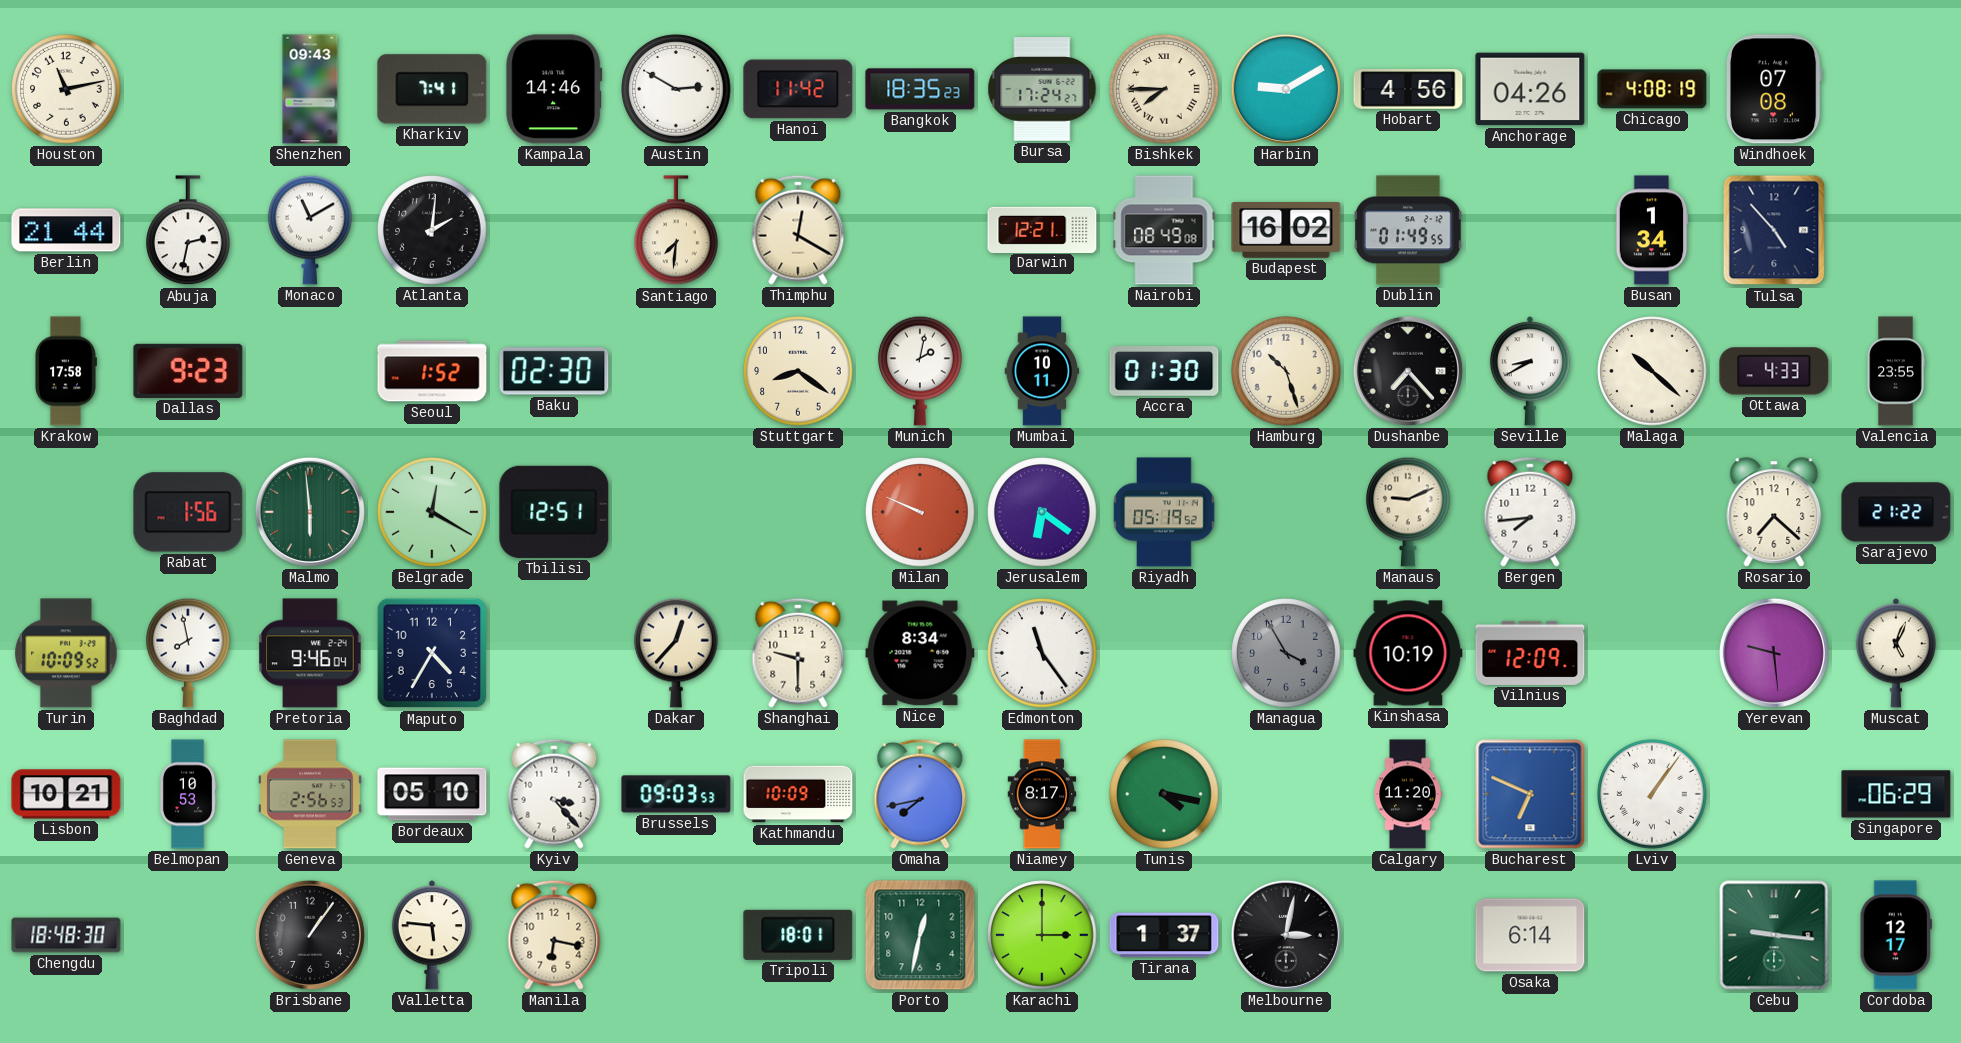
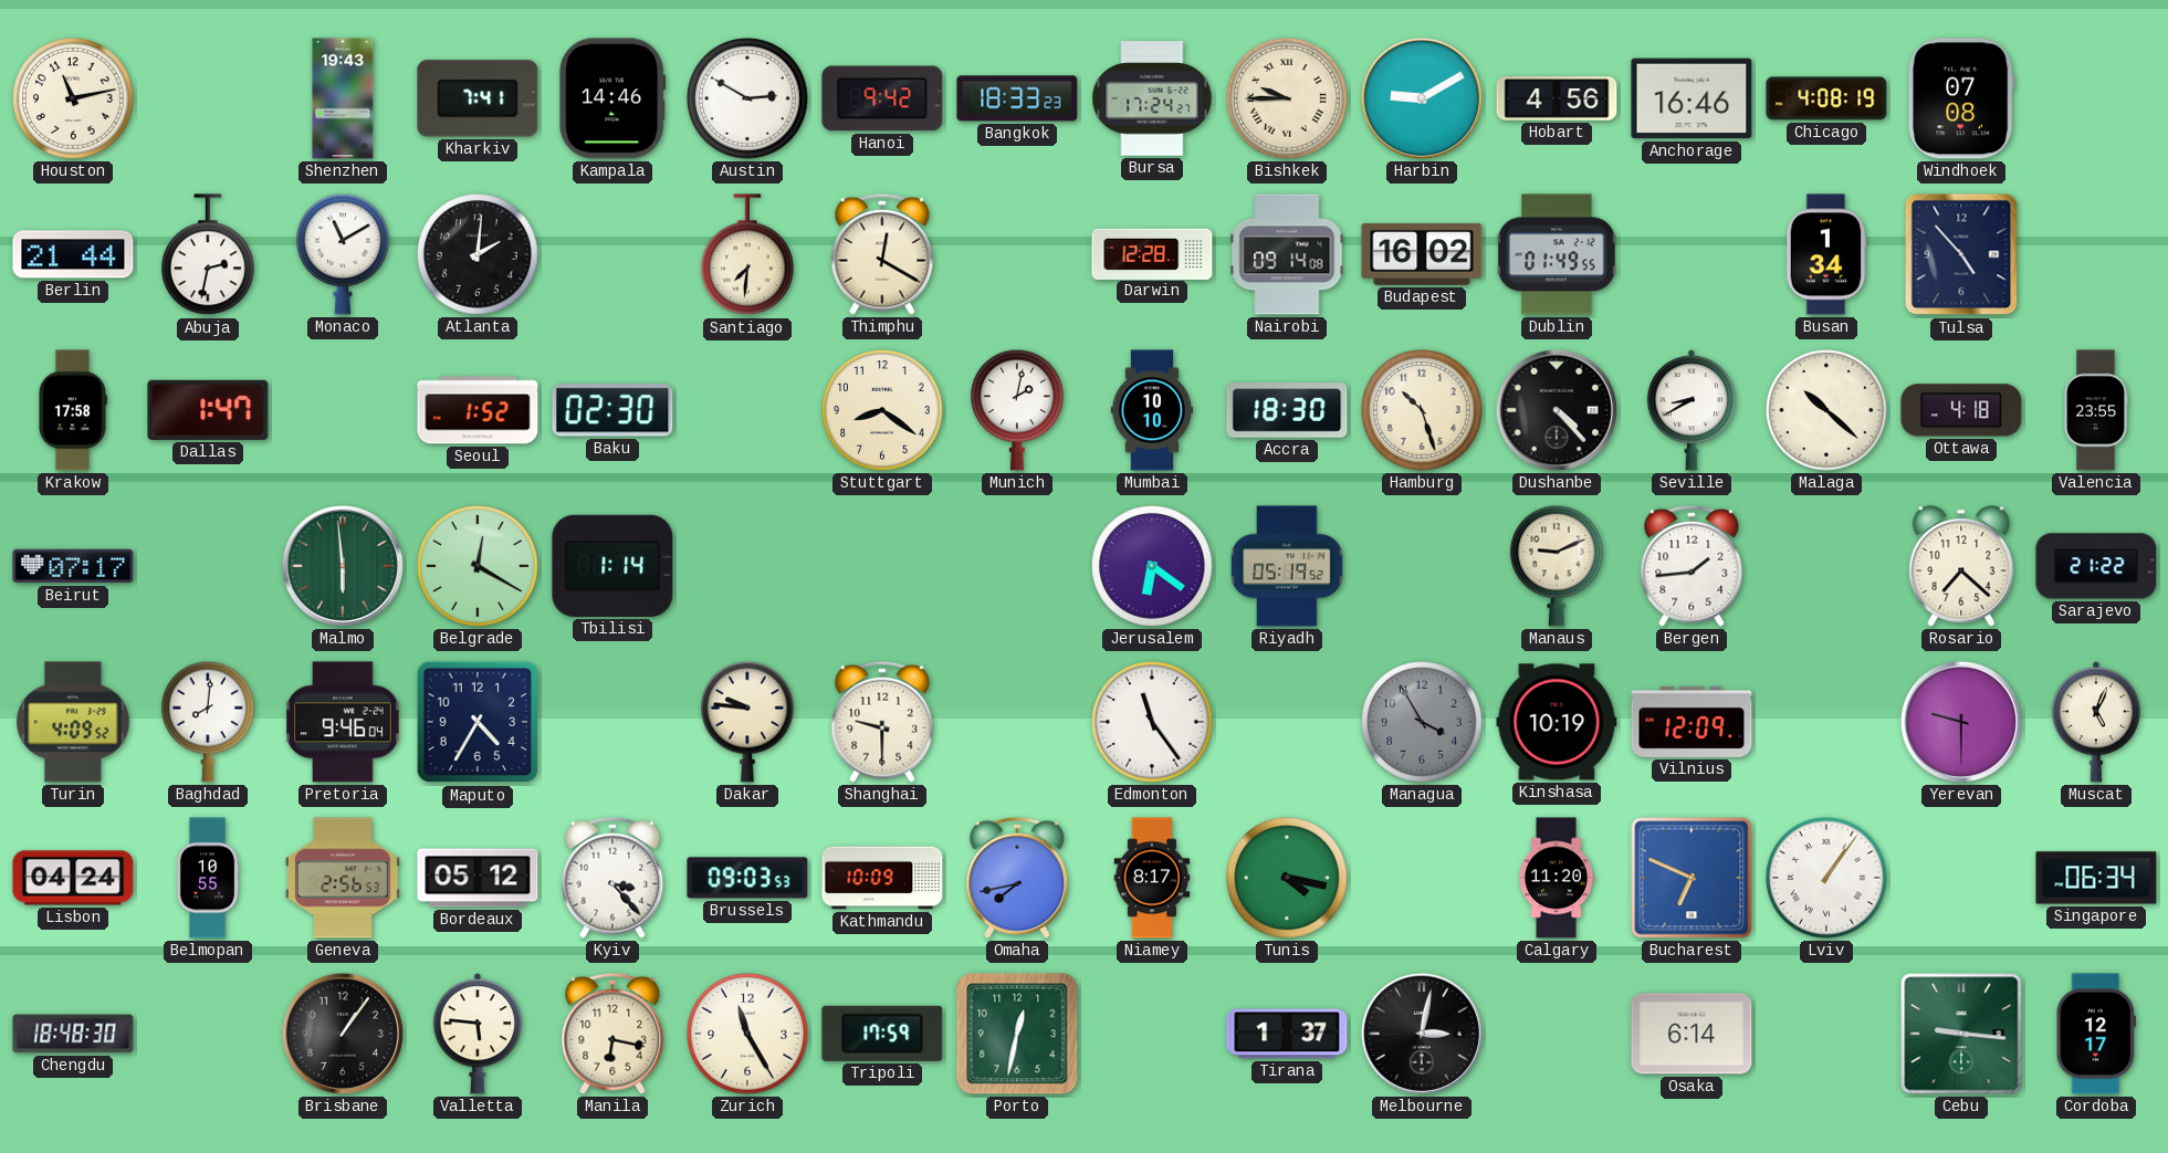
Shenzhen: 09:43 -> 19:43 (343, 98)
Hanoi: 11:42 -> 9:42 (882, 98)
Bangkok: 18:35 -> 18:33 (1017, 98)
Bishkek: 7:45 -> 9:45 (1287, 98)
Anchorage: 04:26 -> 16:46 (1692, 98)
Darwin: 12:21 -> 12:28 (1152, 253)
Nairobi: 08:49 -> 09:14 (1287, 254)
Dallas: 9:23 -> 1:47 (208, 410)
Mumbai: 10:11 -> 10:10 (1152, 410)
Accra: 01:30 -> 18:30 (1287, 411)
Dushanbe: 7:23 -> 4:23 (1557, 410)
Ottawa: 4:33 -> 4:18 (1961, 410)
Beirut: none -> 07:17 (73, 566)
Rabat: 1:56 -> none (188, 512)
Tbilisi: 12:51 -> 1:14 (612, 566)
Milan: 9:49 -> none (920, 512)
Bergen: 7:44 -> 1:44 (1692, 566)
Turin: 10:09 -> 4:09 (73, 722)
Baghdad: 7:58 -> 8:01 (209, 722)
Dakar: 12:37 -> 9:46 (748, 722)
Nice: 8:34 -> none (920, 653)
Yerevan: 9:29 -> 9:30 (1961, 722)
Lisbon: 10:21 -> 04:24 (73, 878)
Belmopan: 10:53 -> 10:55 (208, 878)
Bordeaux: 05:10 -> 05:12 (478, 878)
Singapore: 06:29 -> 06:34 (2096, 878)
Zurich: none -> 11:25 (747, 1034)
Tripoli: 18:01 -> 17:59 (882, 1034)
Karachi: 3:00 -> none (1042, 935)
